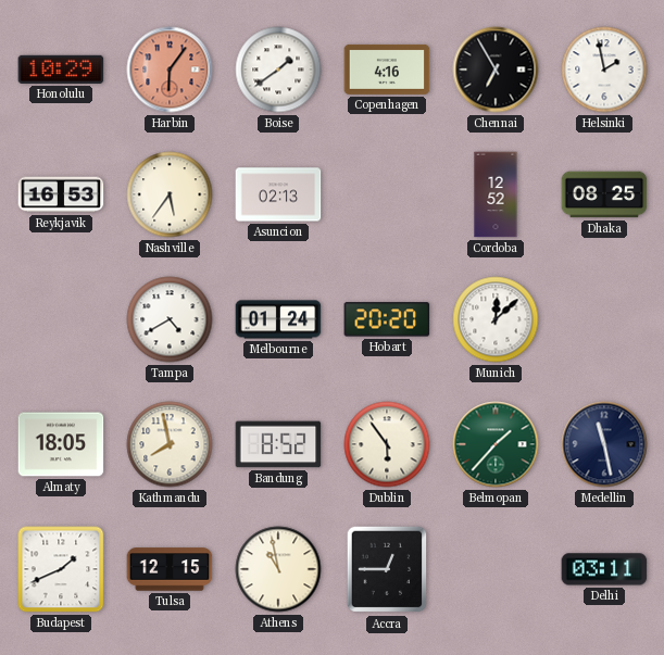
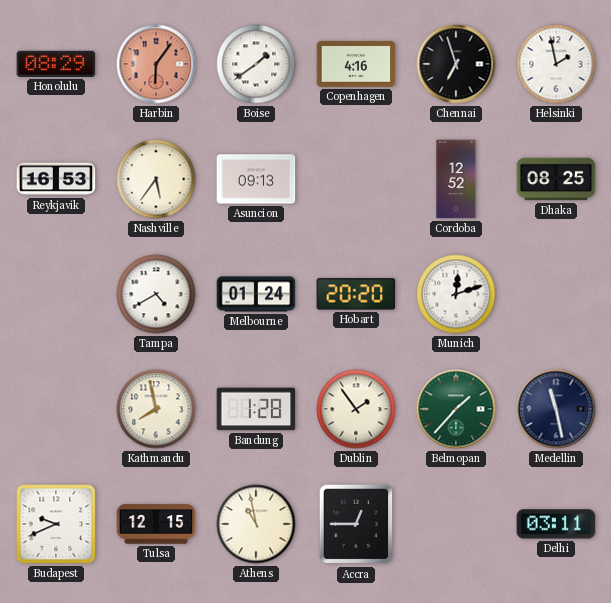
Honolulu: 10:29 -> 08:29 (56, 64)
Chennai: 6:55 -> 6:57 (456, 64)
Asuncion: 02:13 -> 09:13 (256, 179)
Munich: 12:08 -> 12:12 (456, 294)
Almaty: 18:05 -> none (61, 444)
Bandung: 8:52 -> 1:28 (256, 409)
Dublin: 5:54 -> 1:54 (356, 409)
Budapest: 1:41 -> 9:41 (56, 524)
